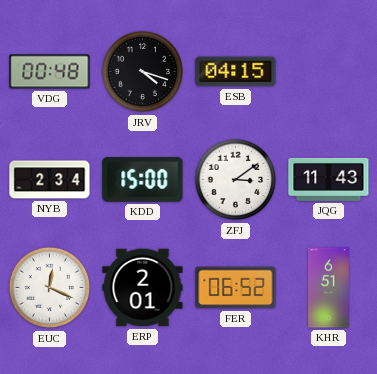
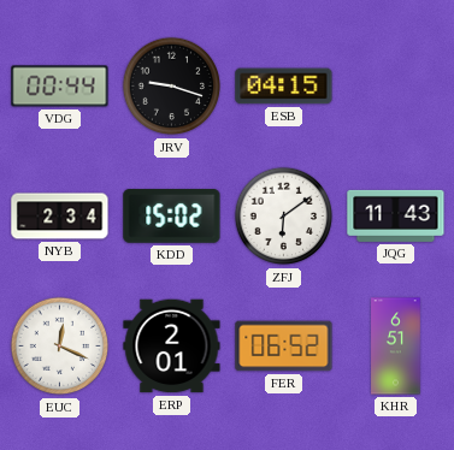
VDG: 00:48 -> 00:44 (60, 87)
JRV: 4:18 -> 9:18 (172, 87)
KDD: 15:00 -> 15:02 (172, 217)
ZFJ: 3:09 -> 6:09 (284, 217)
